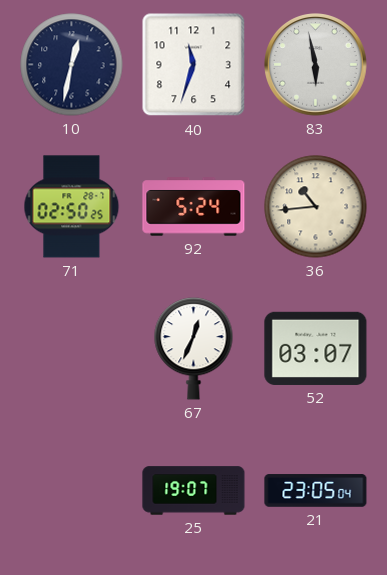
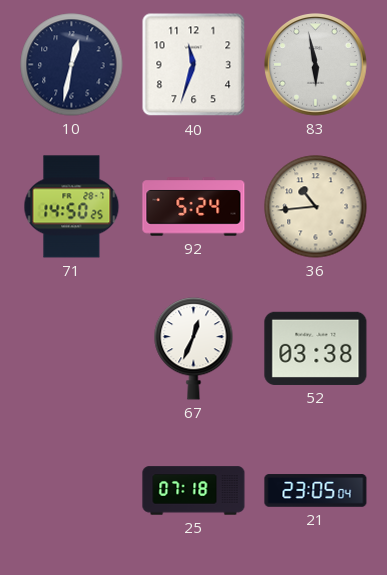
71: 02:50 -> 14:50 (72, 207)
52: 03:07 -> 03:38 (316, 348)
25: 19:07 -> 07:18 (194, 491)
